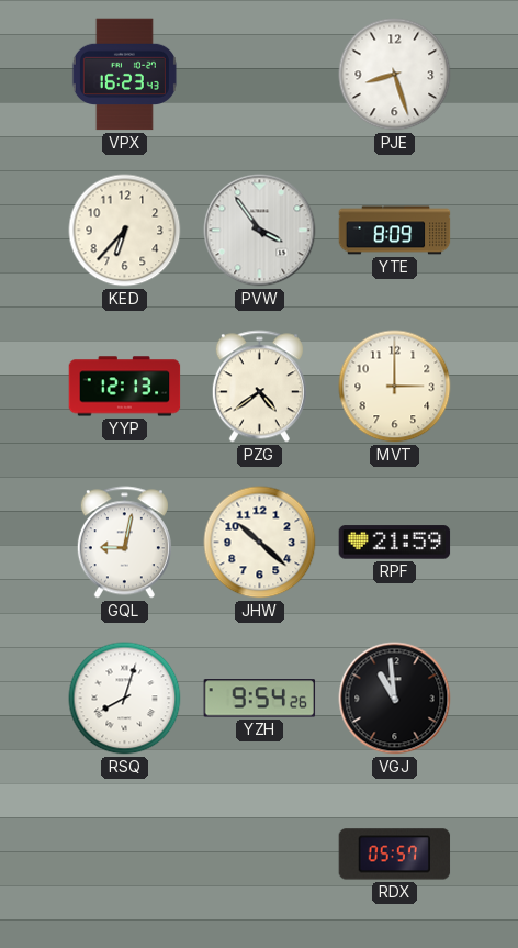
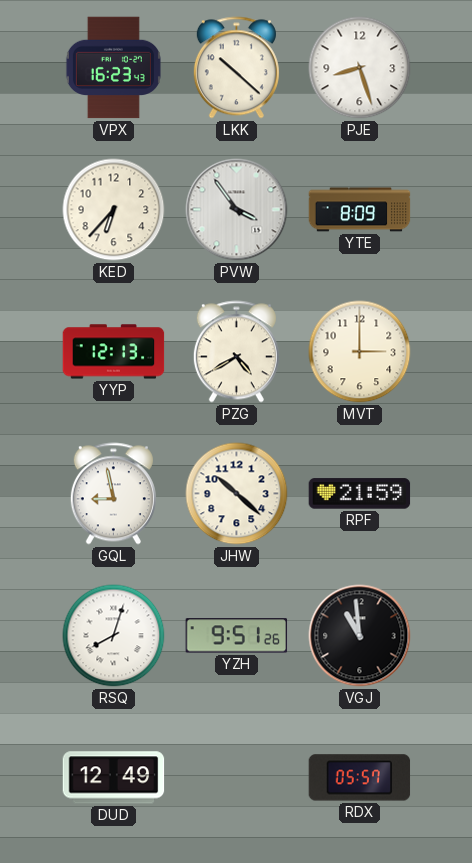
LKK: none -> 10:22 (236, 68)
PZG: 4:39 -> 4:40 (236, 352)
GQL: 9:02 -> 8:58 (113, 494)
YZH: 9:54 -> 9:51 (237, 636)
DUD: none -> 12:49 (114, 778)
